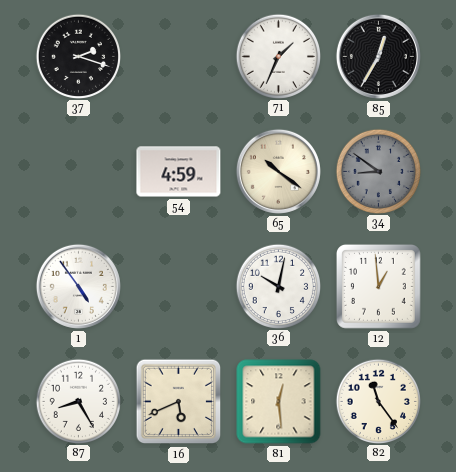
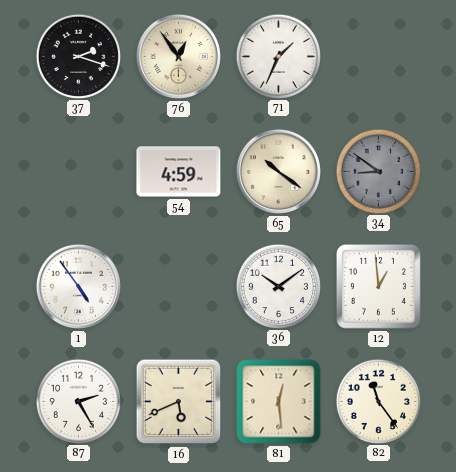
76: none -> 12:54 (178, 56)
85: 12:35 -> none (378, 56)
36: 10:02 -> 10:09 (278, 286)
87: 8:25 -> 2:25 (78, 401)
